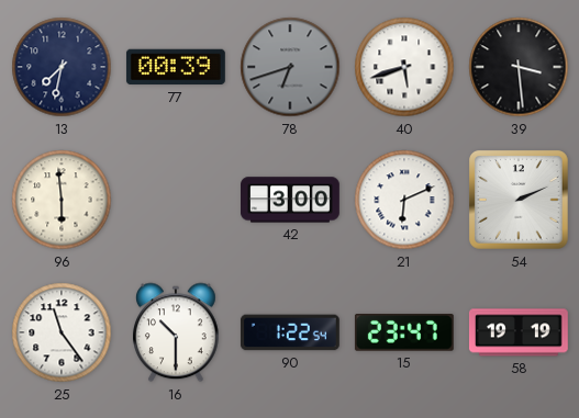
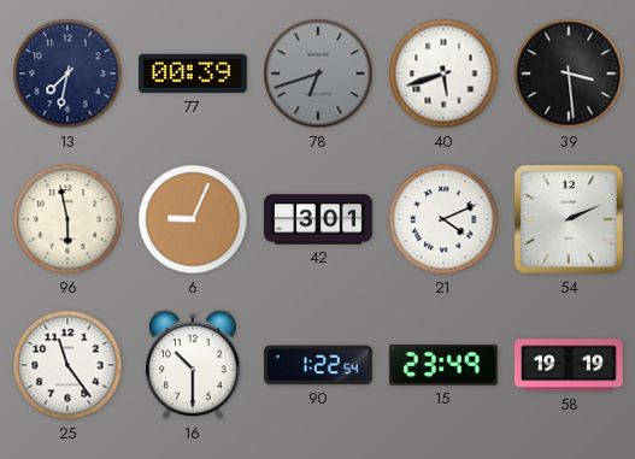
96: 5:59 -> 5:58 (67, 219)
6: none -> 9:04 (193, 219)
42: 3:00 -> 3:01 (319, 219)
21: 6:11 -> 4:11 (443, 219)
15: 23:47 -> 23:49 (443, 366)
